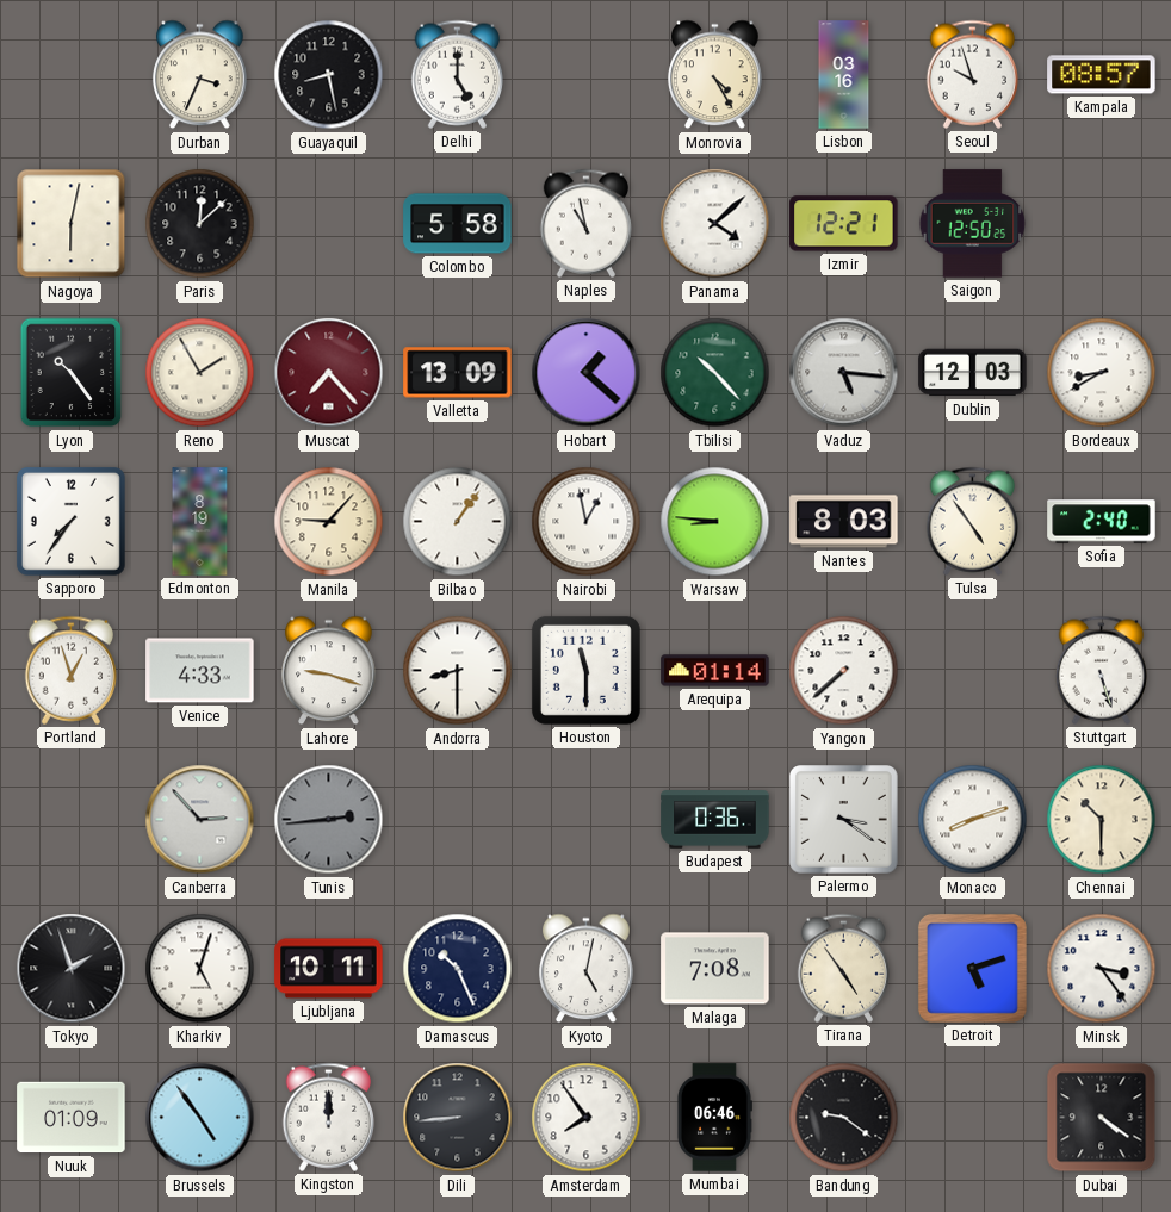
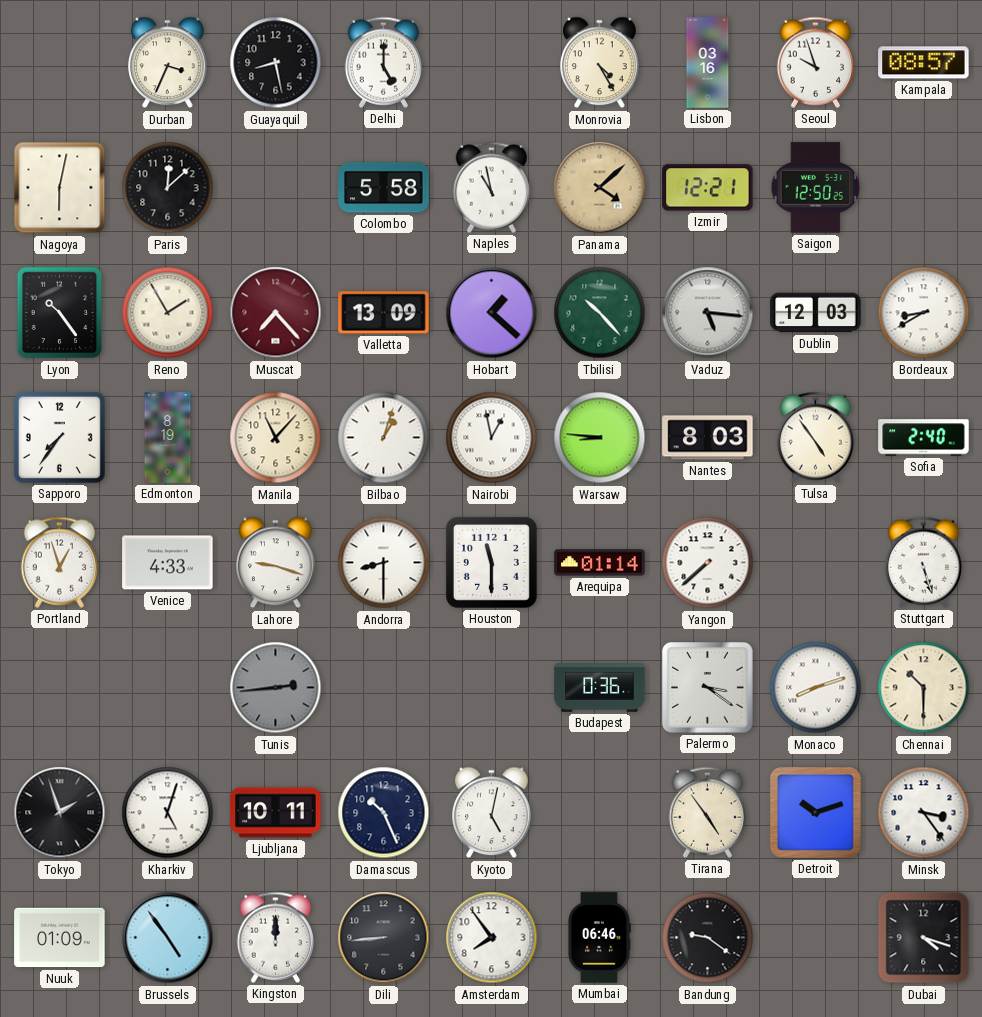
Panama dial: white -> champagne (600, 188)
Manila: 9:07 -> 11:07 (276, 438)
Bilbao: 1:06 -> 1:03 (384, 438)
Canberra: 2:53 -> none (200, 820)
Malaga: 7:08 -> none (715, 969)
Detroit: 5:12 -> 10:12 (815, 812)
Dubai: 4:21 -> 4:18 (924, 938)
